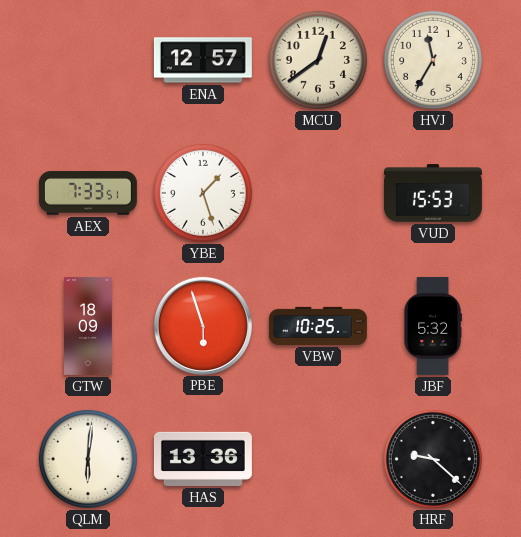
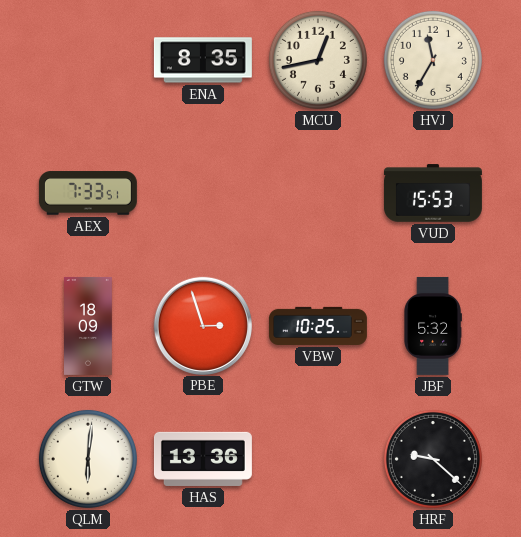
ENA: 12:57 -> 8:35 (203, 60)
MCU: 12:39 -> 12:43 (318, 60)
YBE: 1:27 -> none (203, 193)
PBE: 5:57 -> 2:57 (202, 325)
